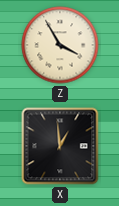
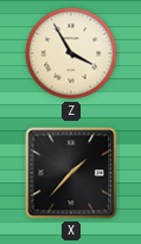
X: 12:59 -> 1:37 (71, 173)
